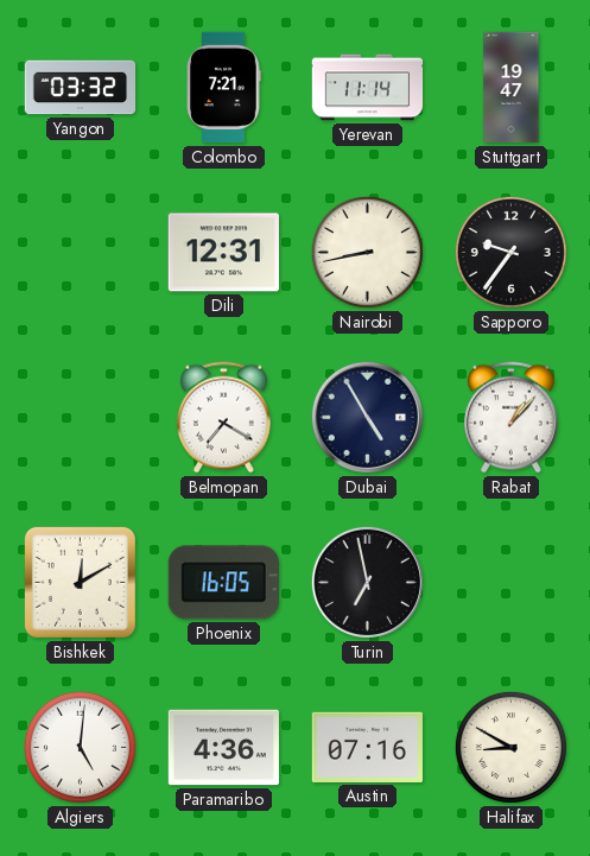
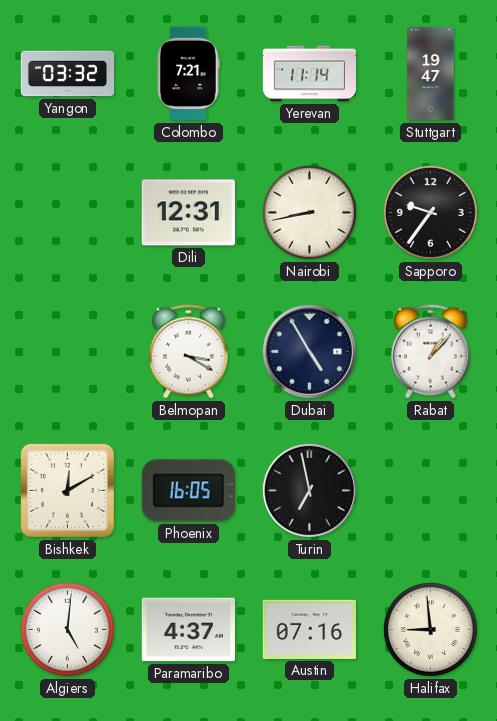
Belmopan: 7:20 -> 3:20 (188, 352)
Paramaribo: 4:36 -> 4:37 (188, 630)
Halifax: 8:50 -> 8:59 (430, 629)
